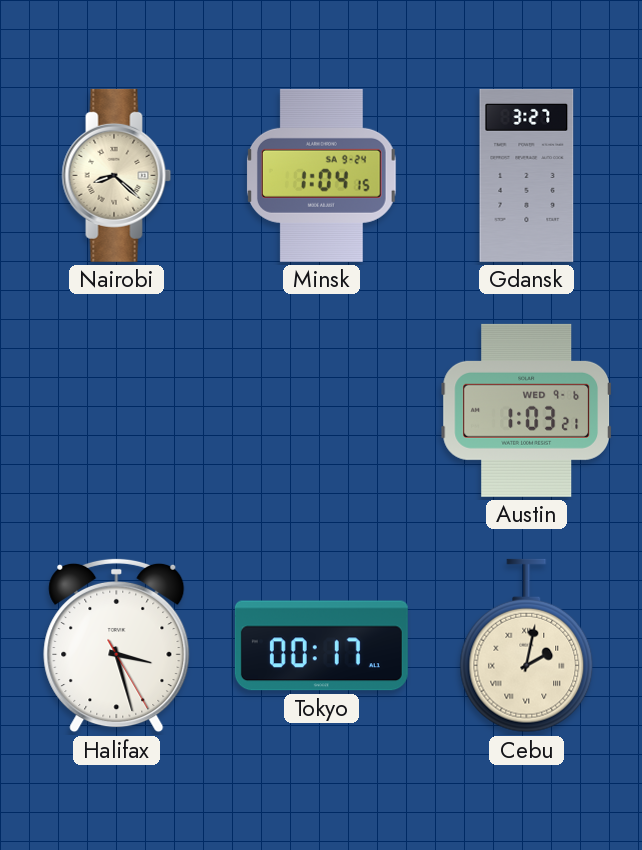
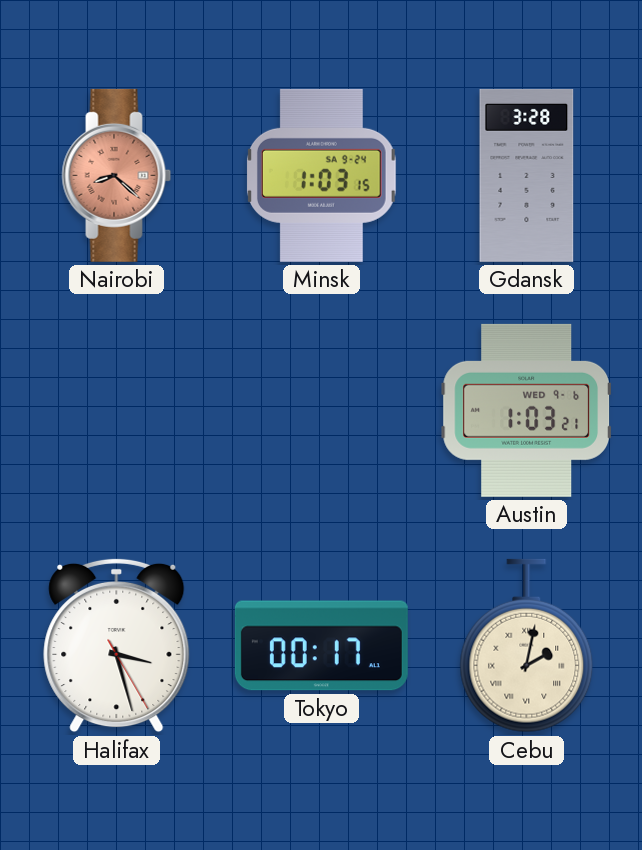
Nairobi dial: cream -> salmon (117, 175)
Minsk: 1:04 -> 1:03 (321, 175)
Gdansk: 3:27 -> 3:28 (527, 175)
